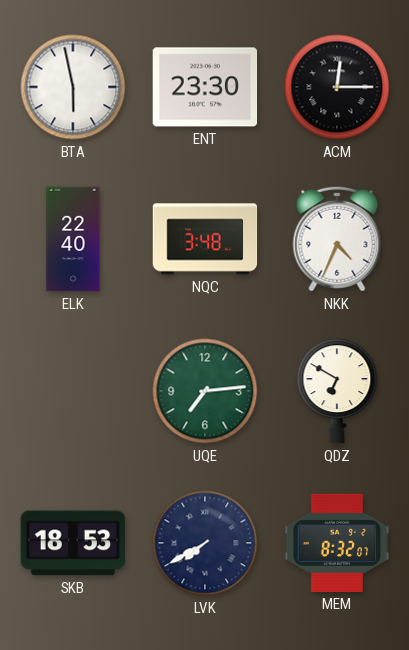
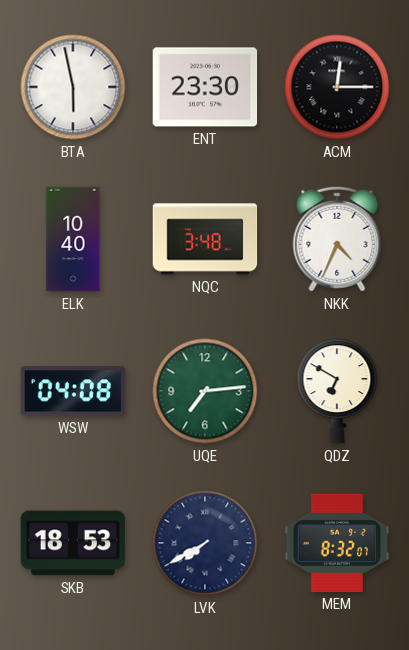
ELK: 22:40 -> 10:40 (73, 239)
WSW: none -> 04:08 (73, 391)
